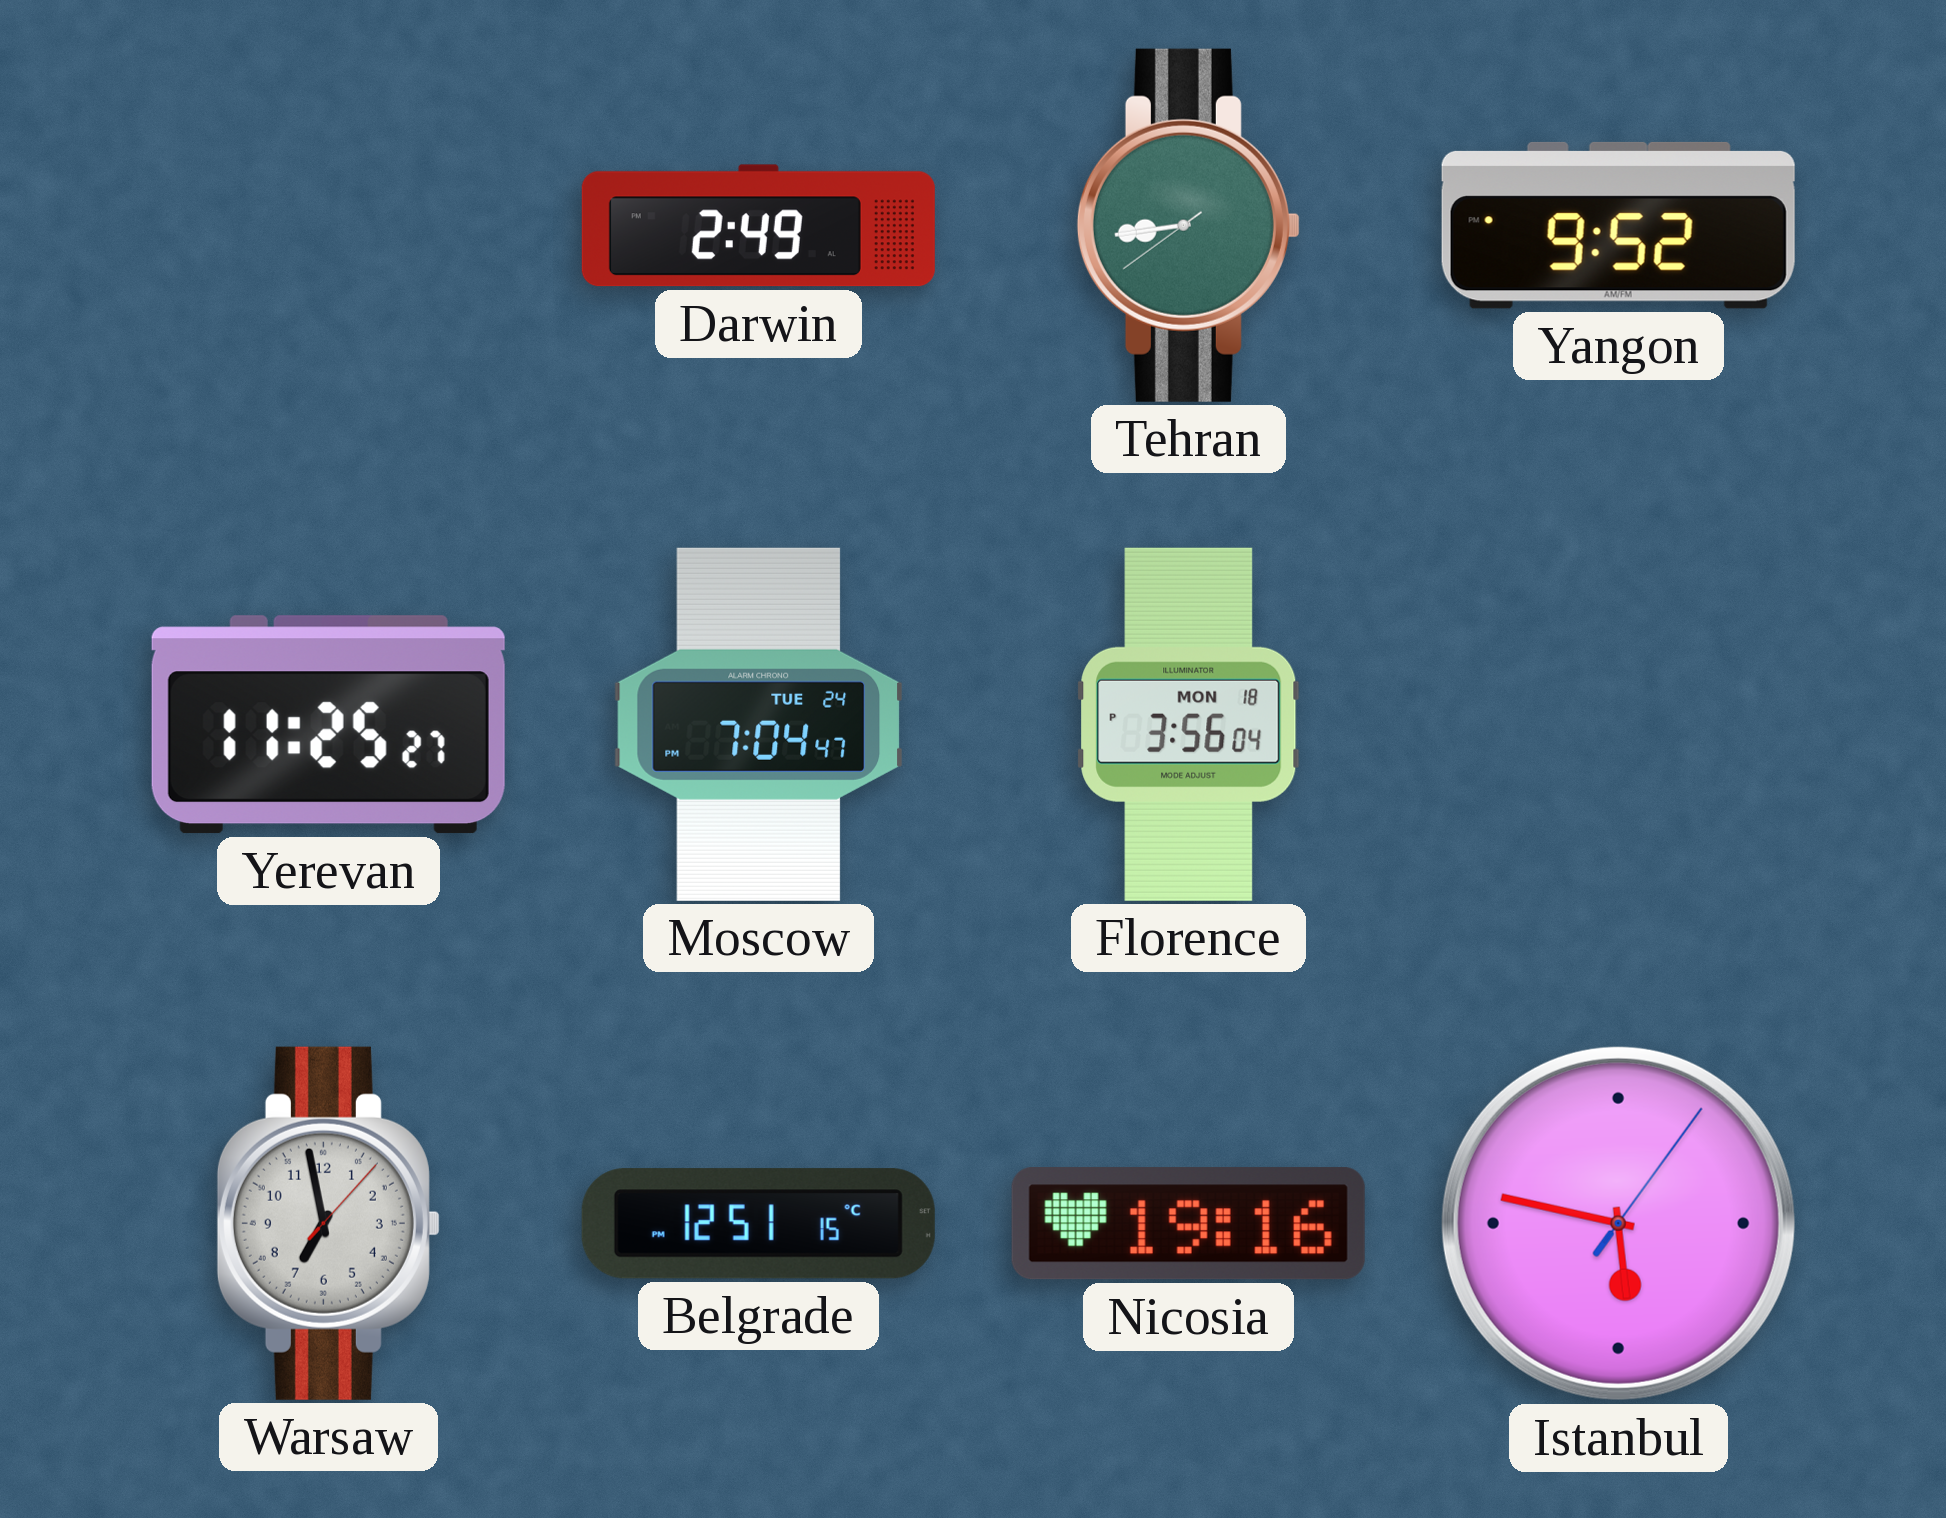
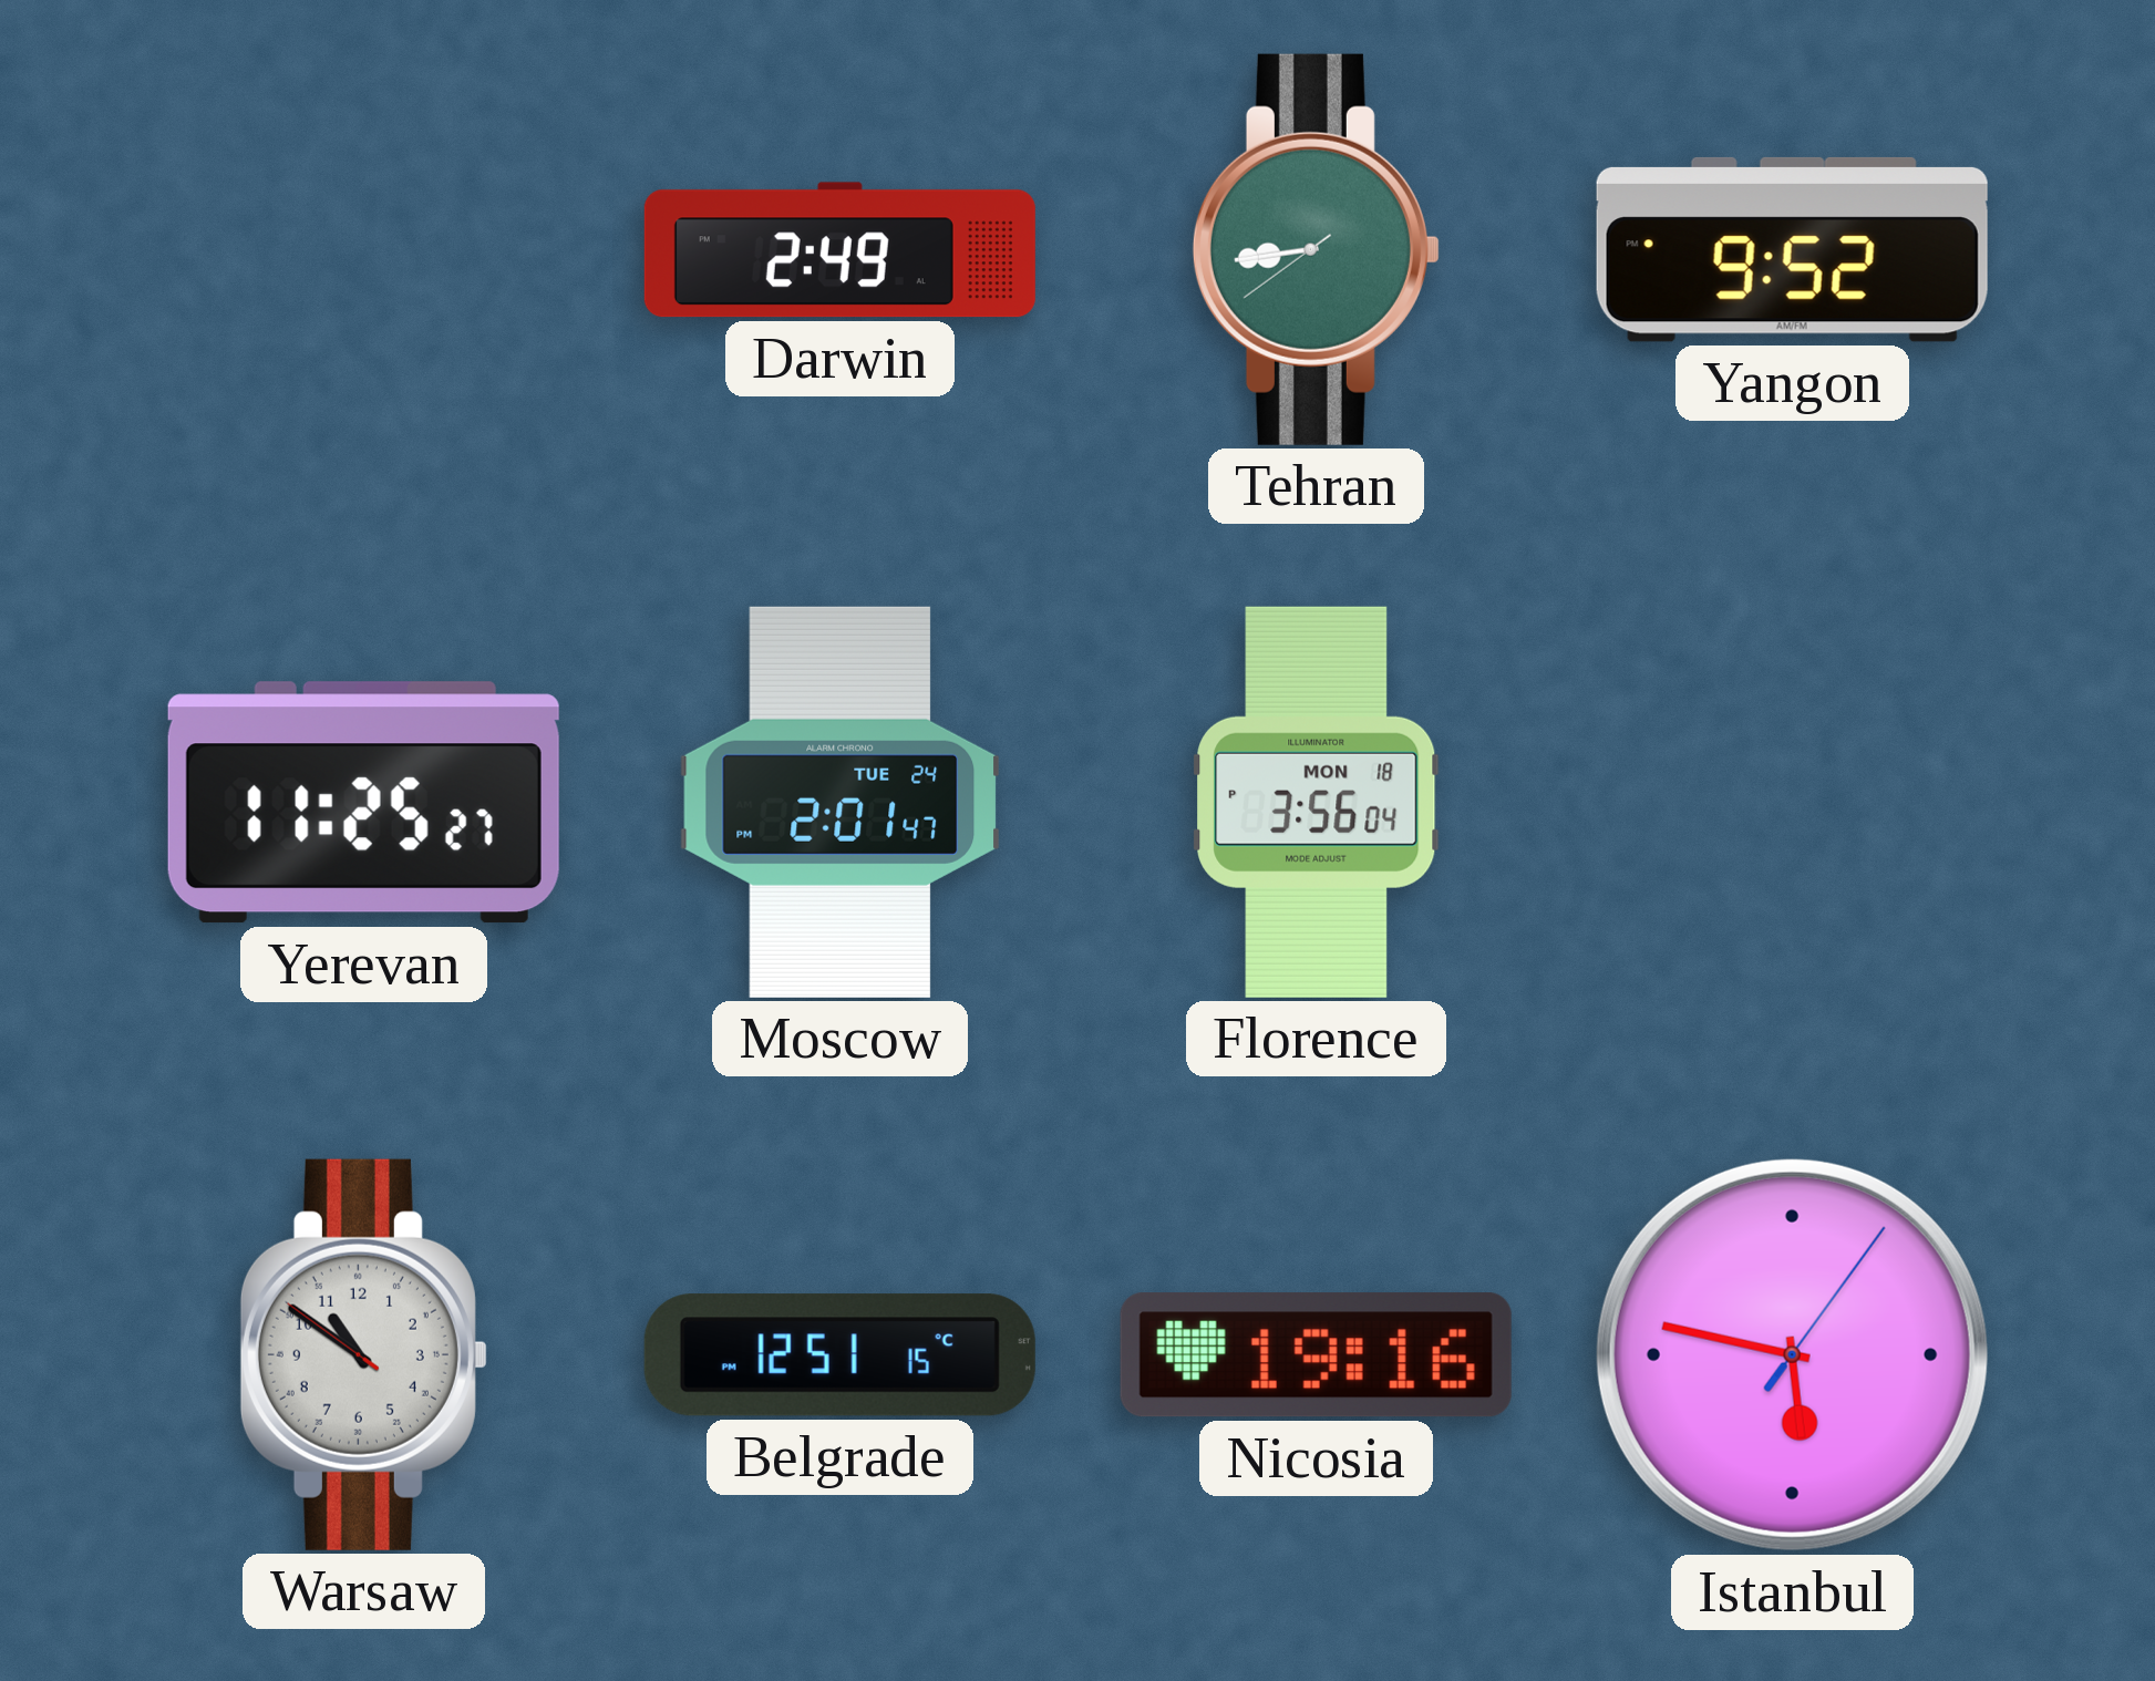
Moscow: 7:04 -> 2:01 (841, 802)
Warsaw: 6:58 -> 10:50 (363, 1354)
